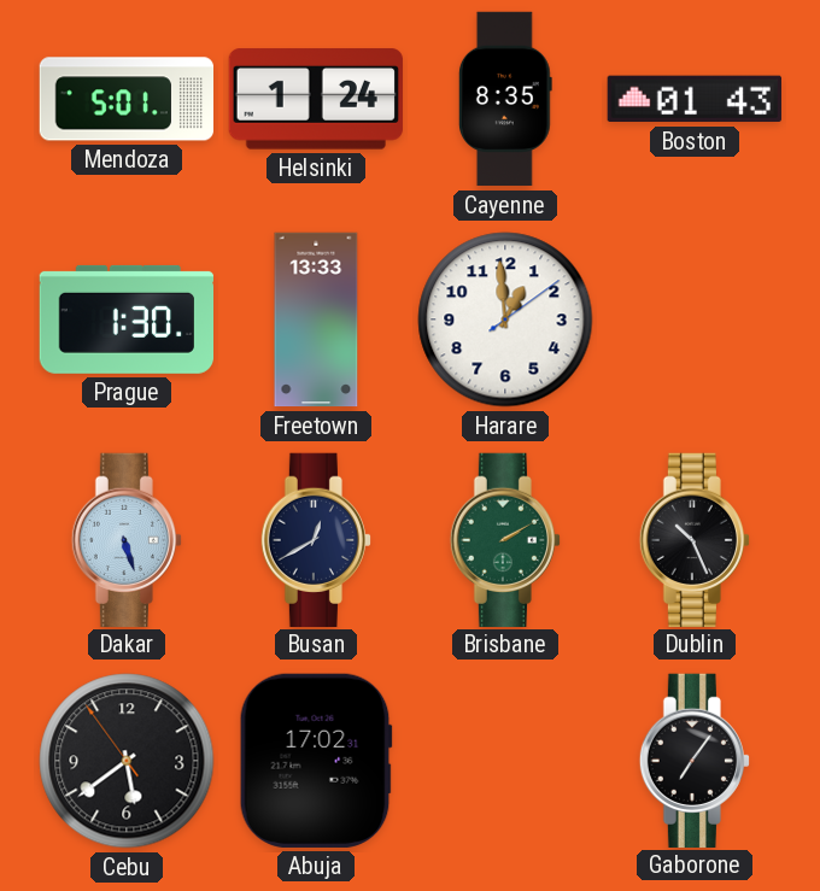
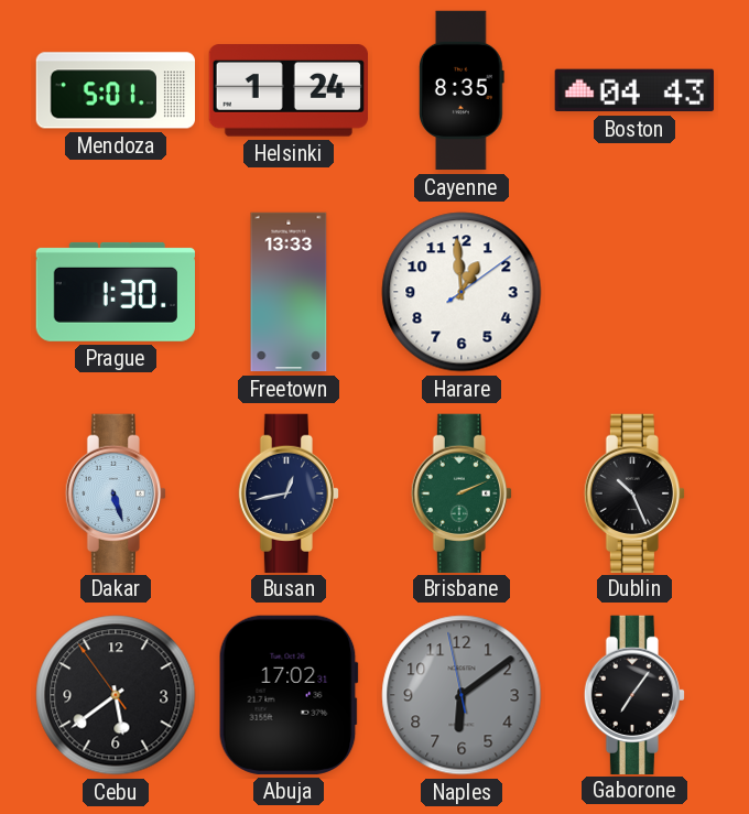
Boston: 01:43 -> 04:43 (634, 90)
Busan: 12:40 -> 12:43 (289, 492)
Brisbane: 2:10 -> 2:11 (462, 492)
Naples: none -> 6:08 (462, 695)
